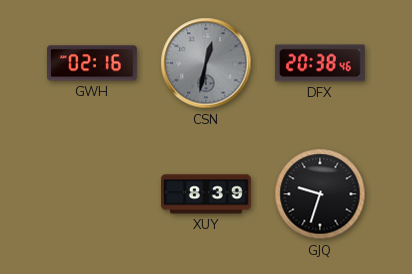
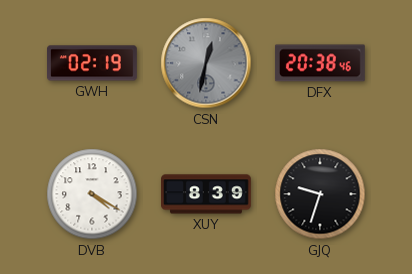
GWH: 02:16 -> 02:19 (93, 63)
DVB: none -> 4:20 (92, 194)
